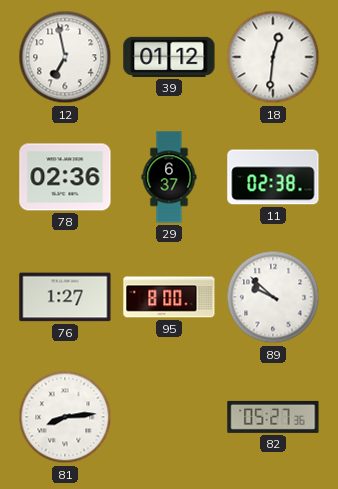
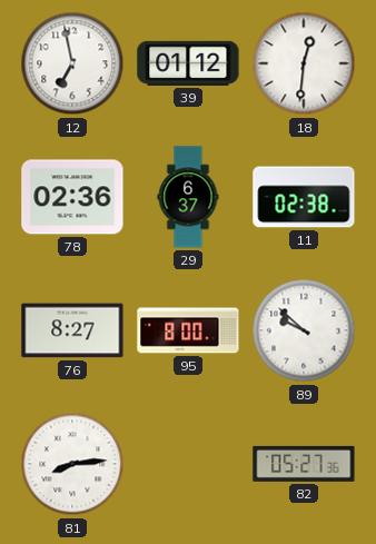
76: 1:27 -> 8:27 (72, 330)
